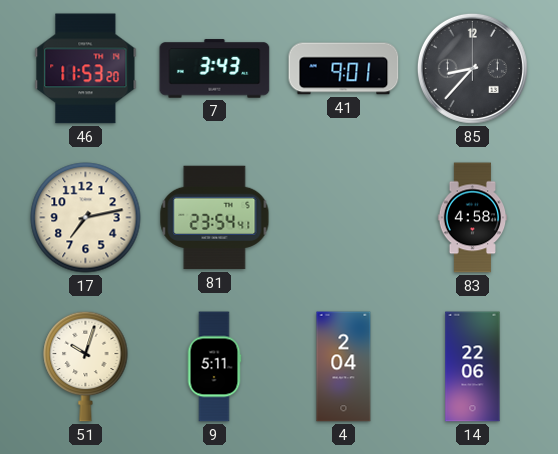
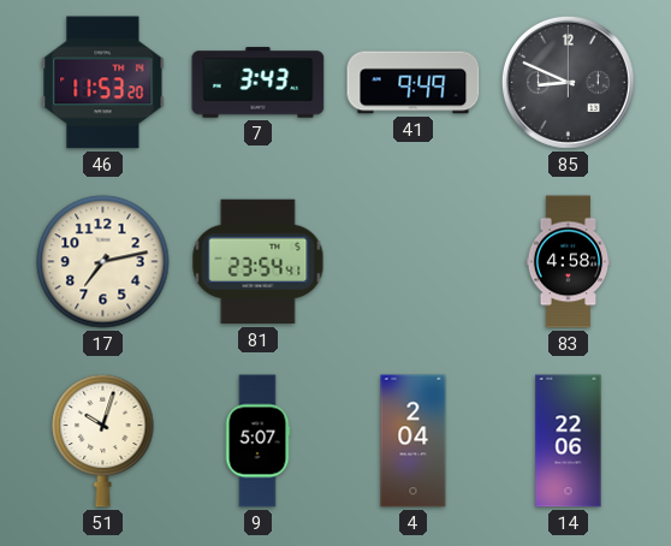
41: 9:01 -> 9:49 (414, 83)
85: 8:37 -> 8:49 (568, 82)
9: 5:11 -> 5:07 (257, 441)
